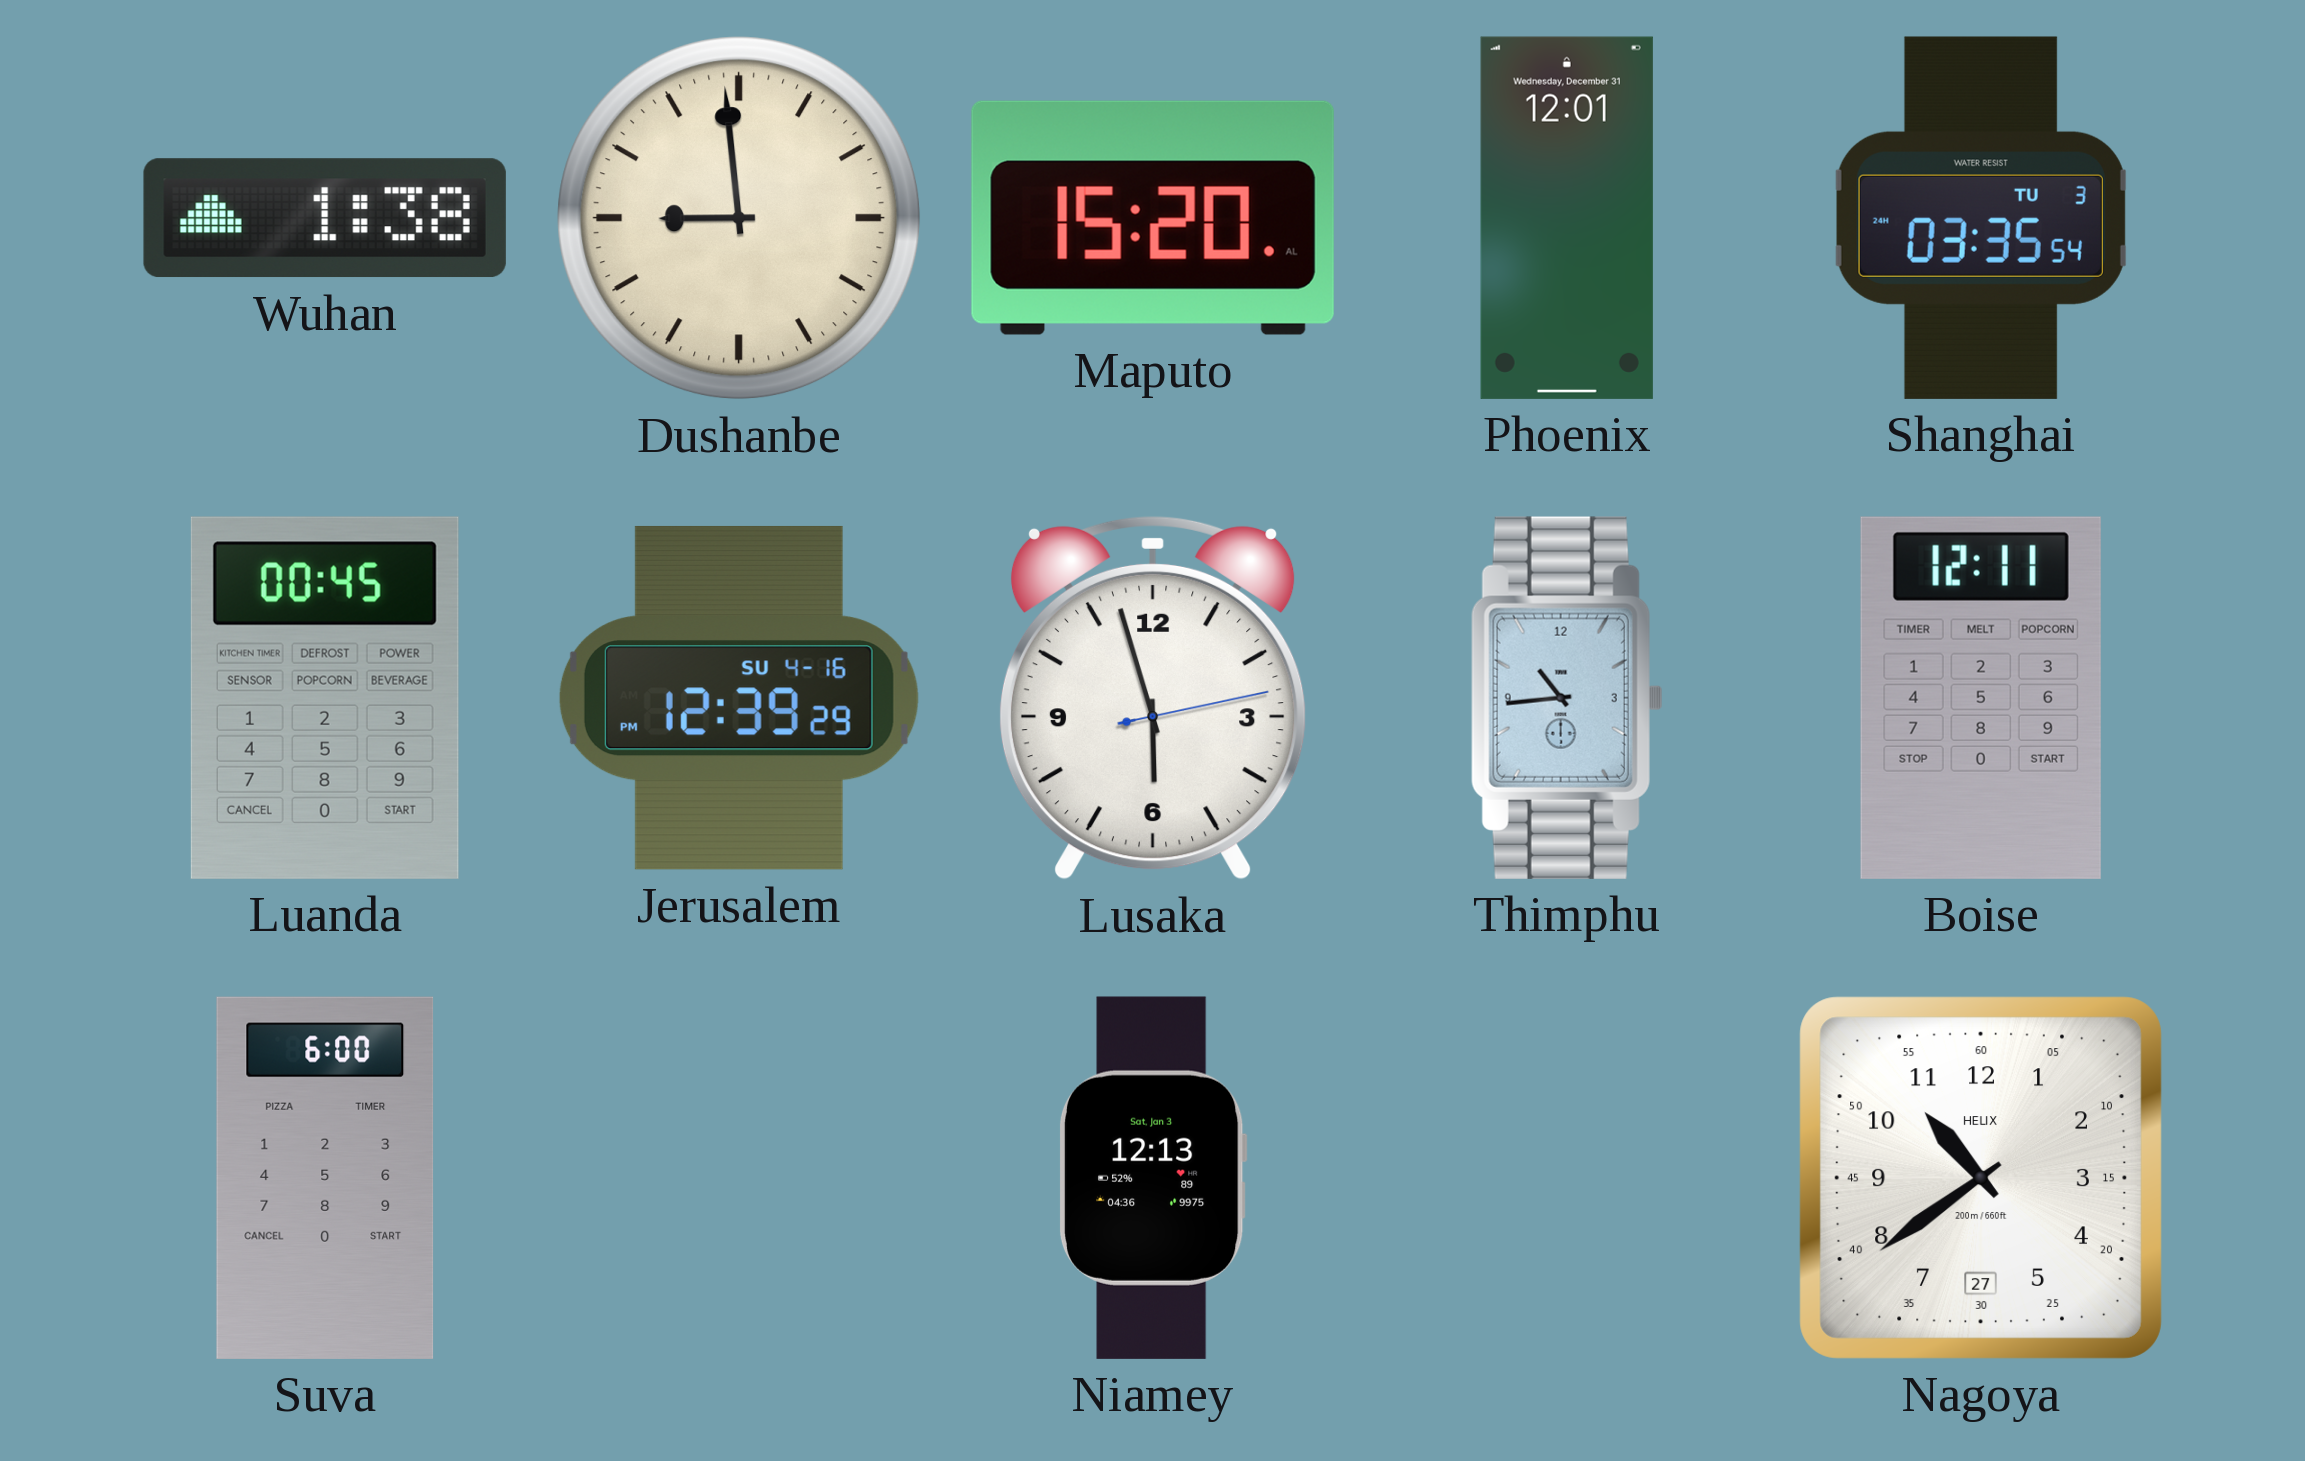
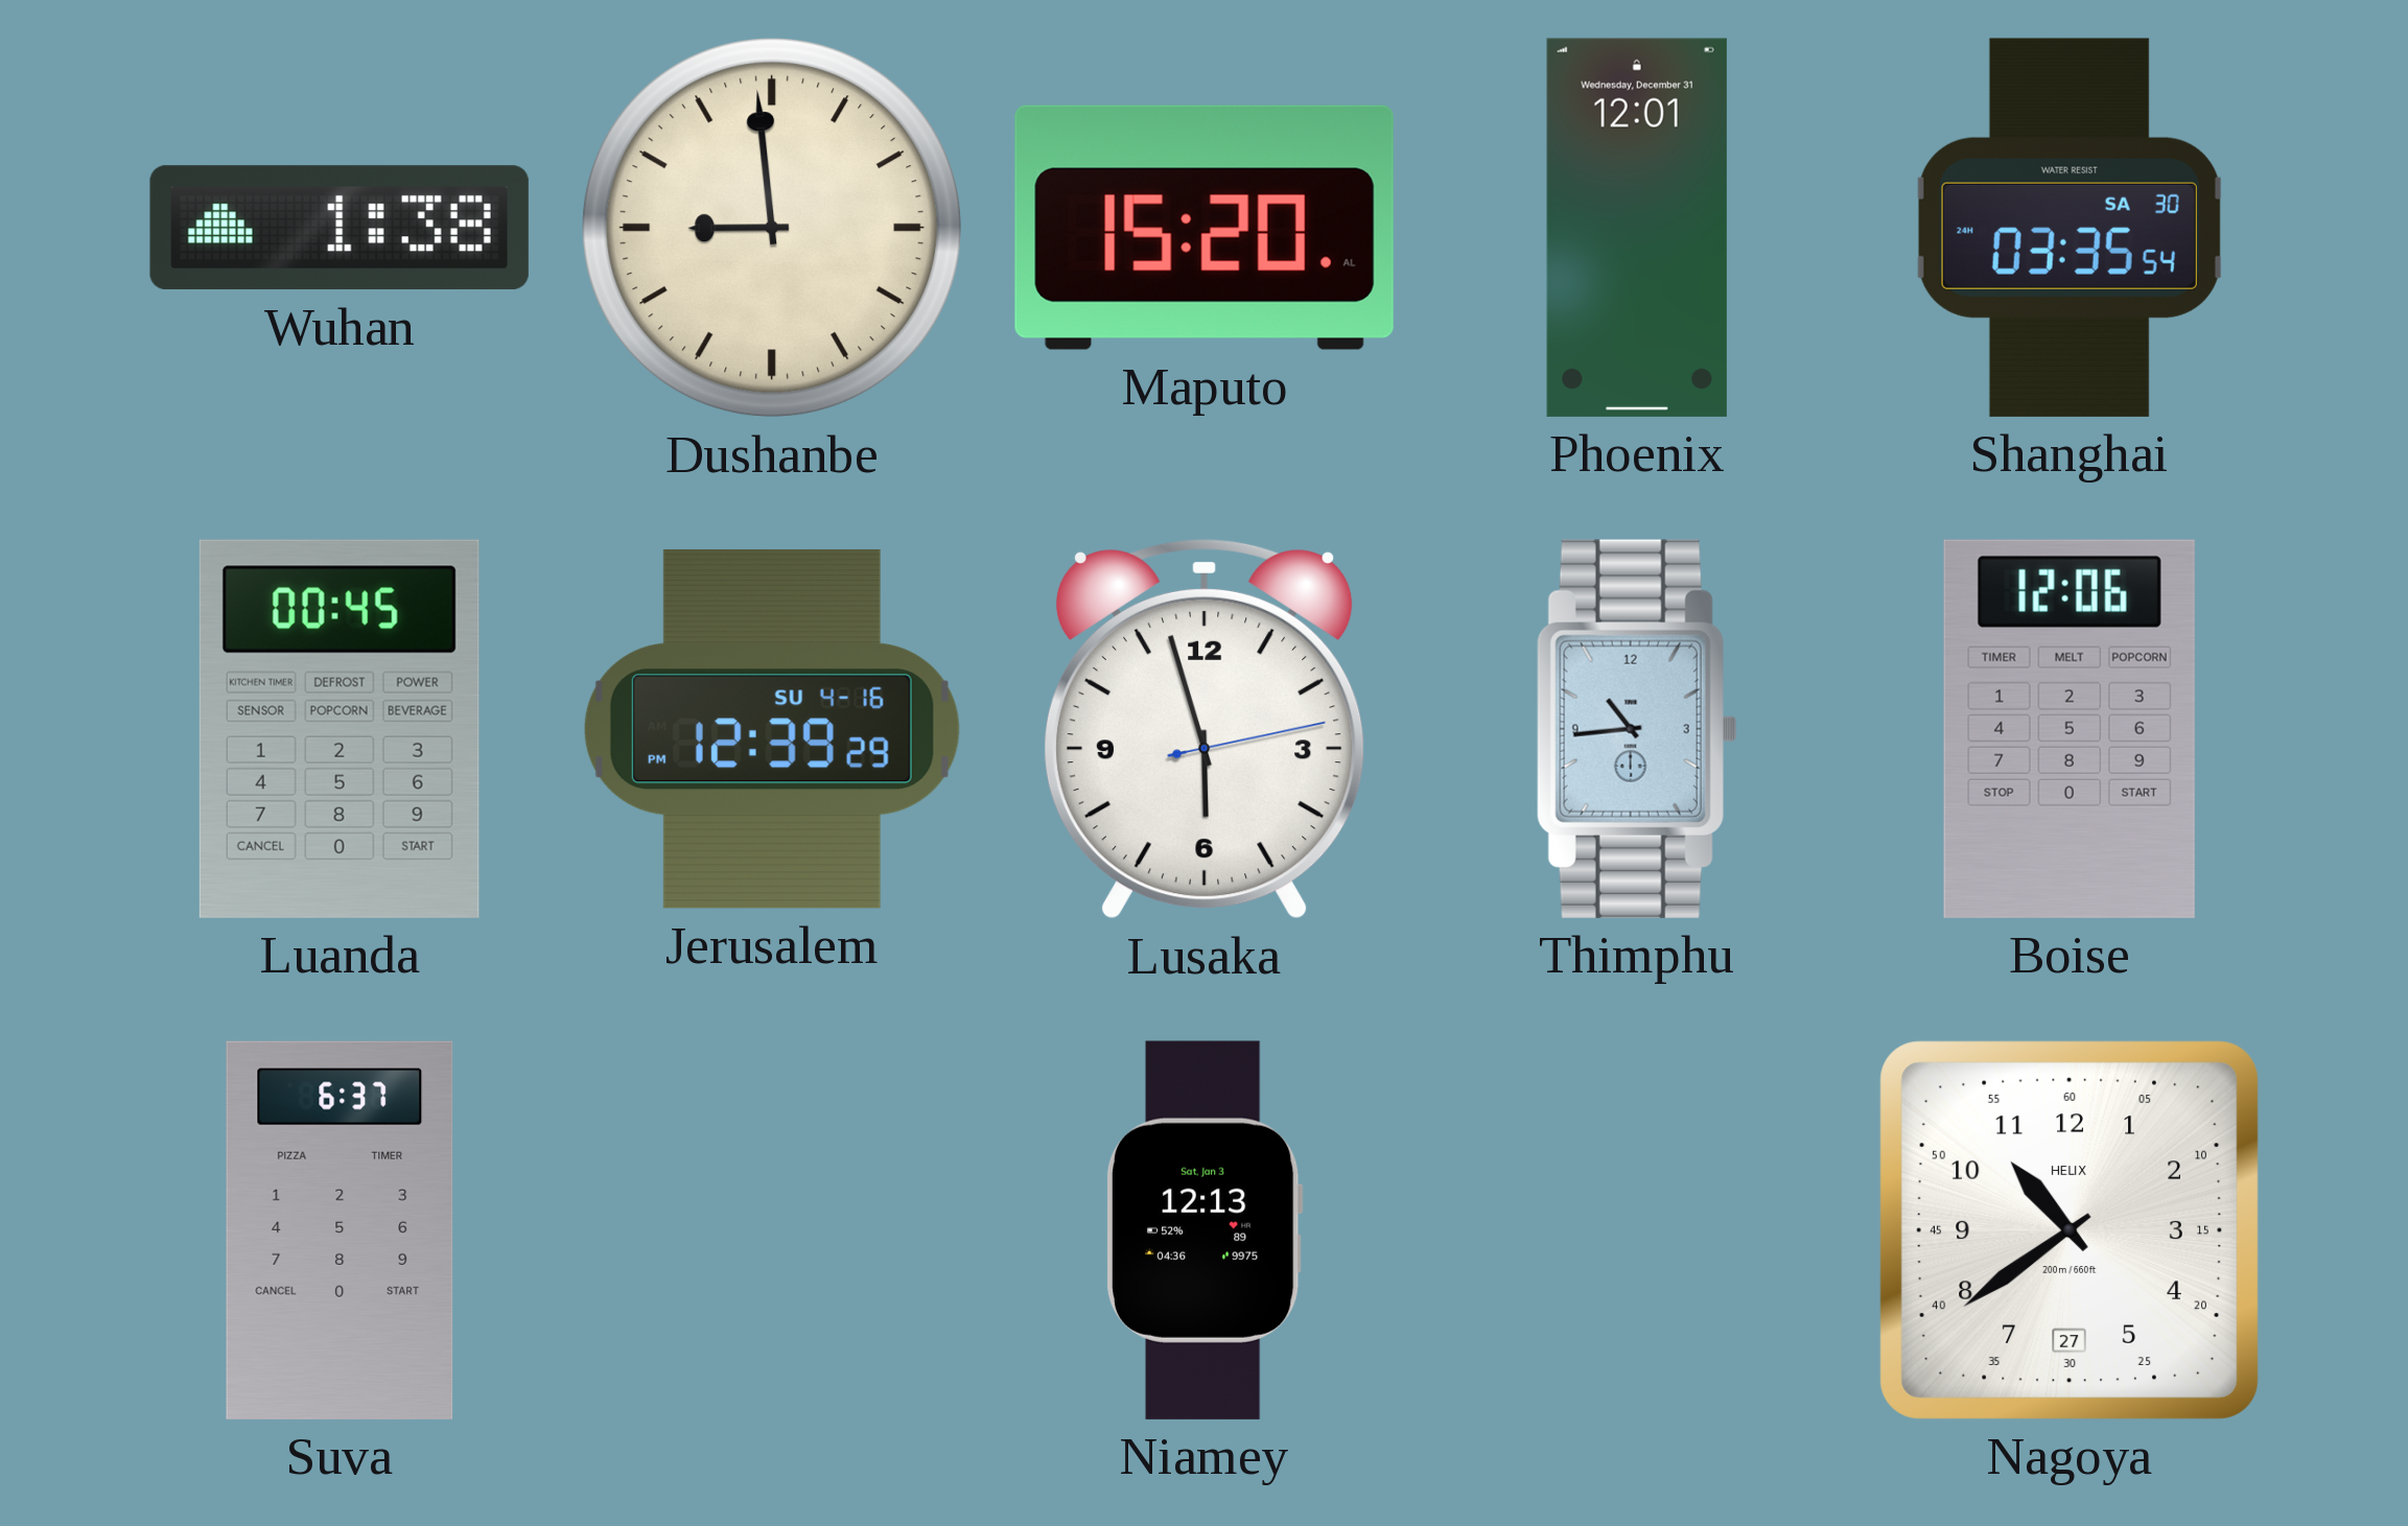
Shanghai date: TU 3 -> SA 30 (2070, 228)
Boise: 12:11 -> 12:06 (2070, 729)
Suva: 6:00 -> 6:37 (340, 1230)
